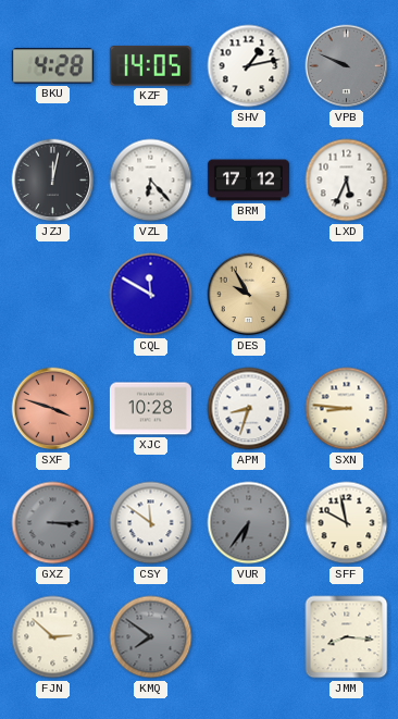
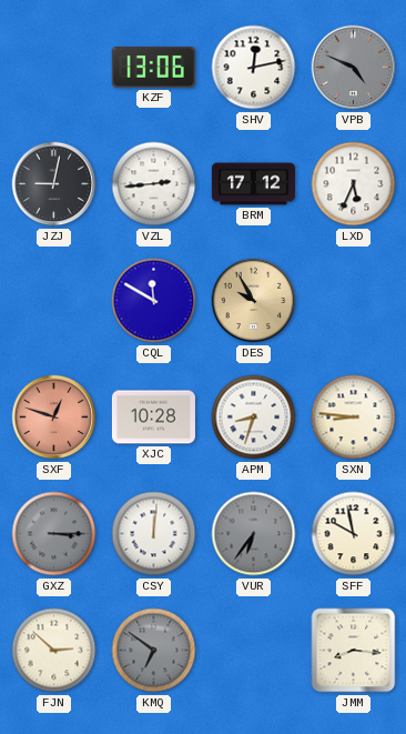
BKU: 4:28 -> none (52, 66)
KZF: 14:05 -> 13:06 (153, 67)
SHV: 1:13 -> 12:13 (254, 68)
VPB: 9:49 -> 4:49 (354, 68)
JZJ: 12:02 -> 9:02 (54, 184)
VZL: 6:23 -> 2:44 (154, 184)
SXF: 3:48 -> 12:48 (54, 418)
CSY: 11:51 -> 12:01 (154, 534)
KMQ: 7:51 -> 6:51 (154, 651)
